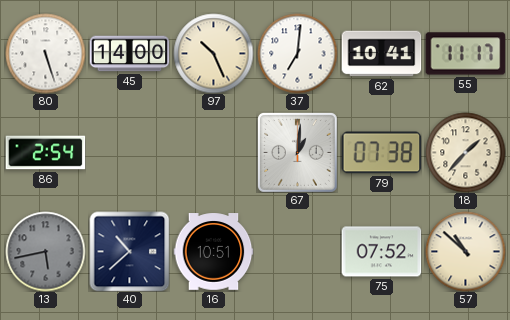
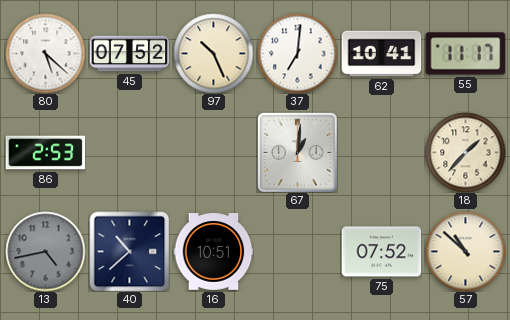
80: 5:27 -> 5:22 (45, 53)
45: 14:00 -> 07:52 (129, 54)
86: 2:54 -> 2:53 (45, 153)
79: 07:38 -> none (381, 153)
13: 5:43 -> 4:43 (45, 251)
